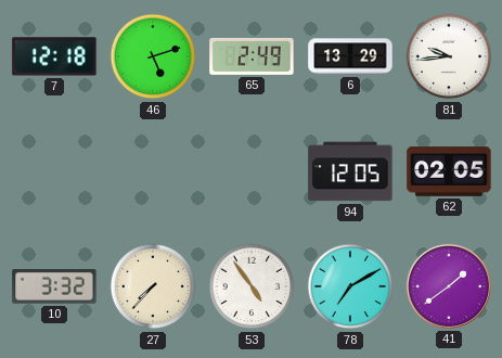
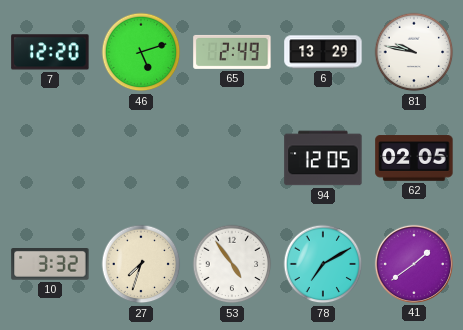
7: 12:18 -> 12:20 (50, 52)
81: 9:44 -> 9:47 (414, 52)
27: 7:37 -> 7:33 (141, 264)
